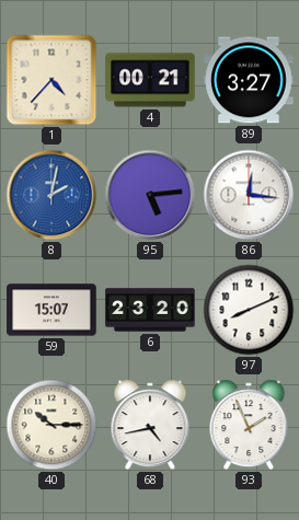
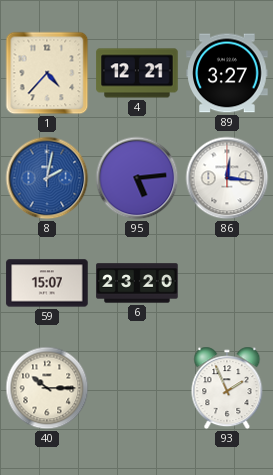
4: 00:21 -> 12:21 (137, 73)
97: 8:11 -> none (249, 310)
68: 4:43 -> none (150, 425)
